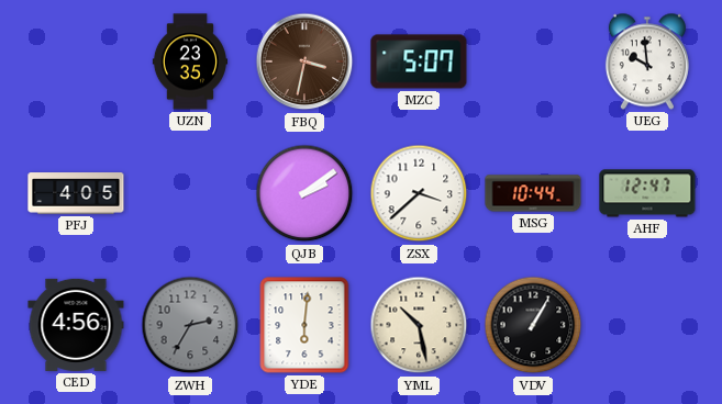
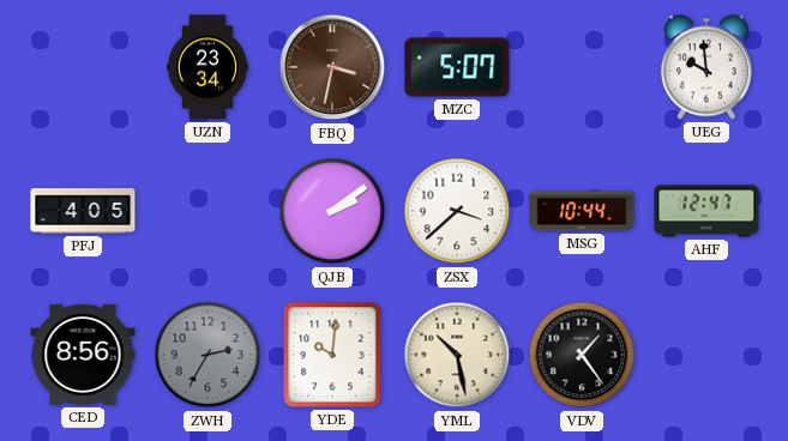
UZN: 23:35 -> 23:34 (206, 67)
CED: 4:56 -> 8:56 (83, 355)
YDE: 6:01 -> 10:01 (332, 355)
VDV: 1:05 -> 1:24 (582, 355)
